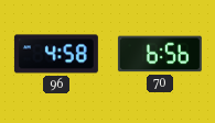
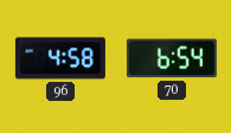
70: 6:56 -> 6:54 (172, 58)
